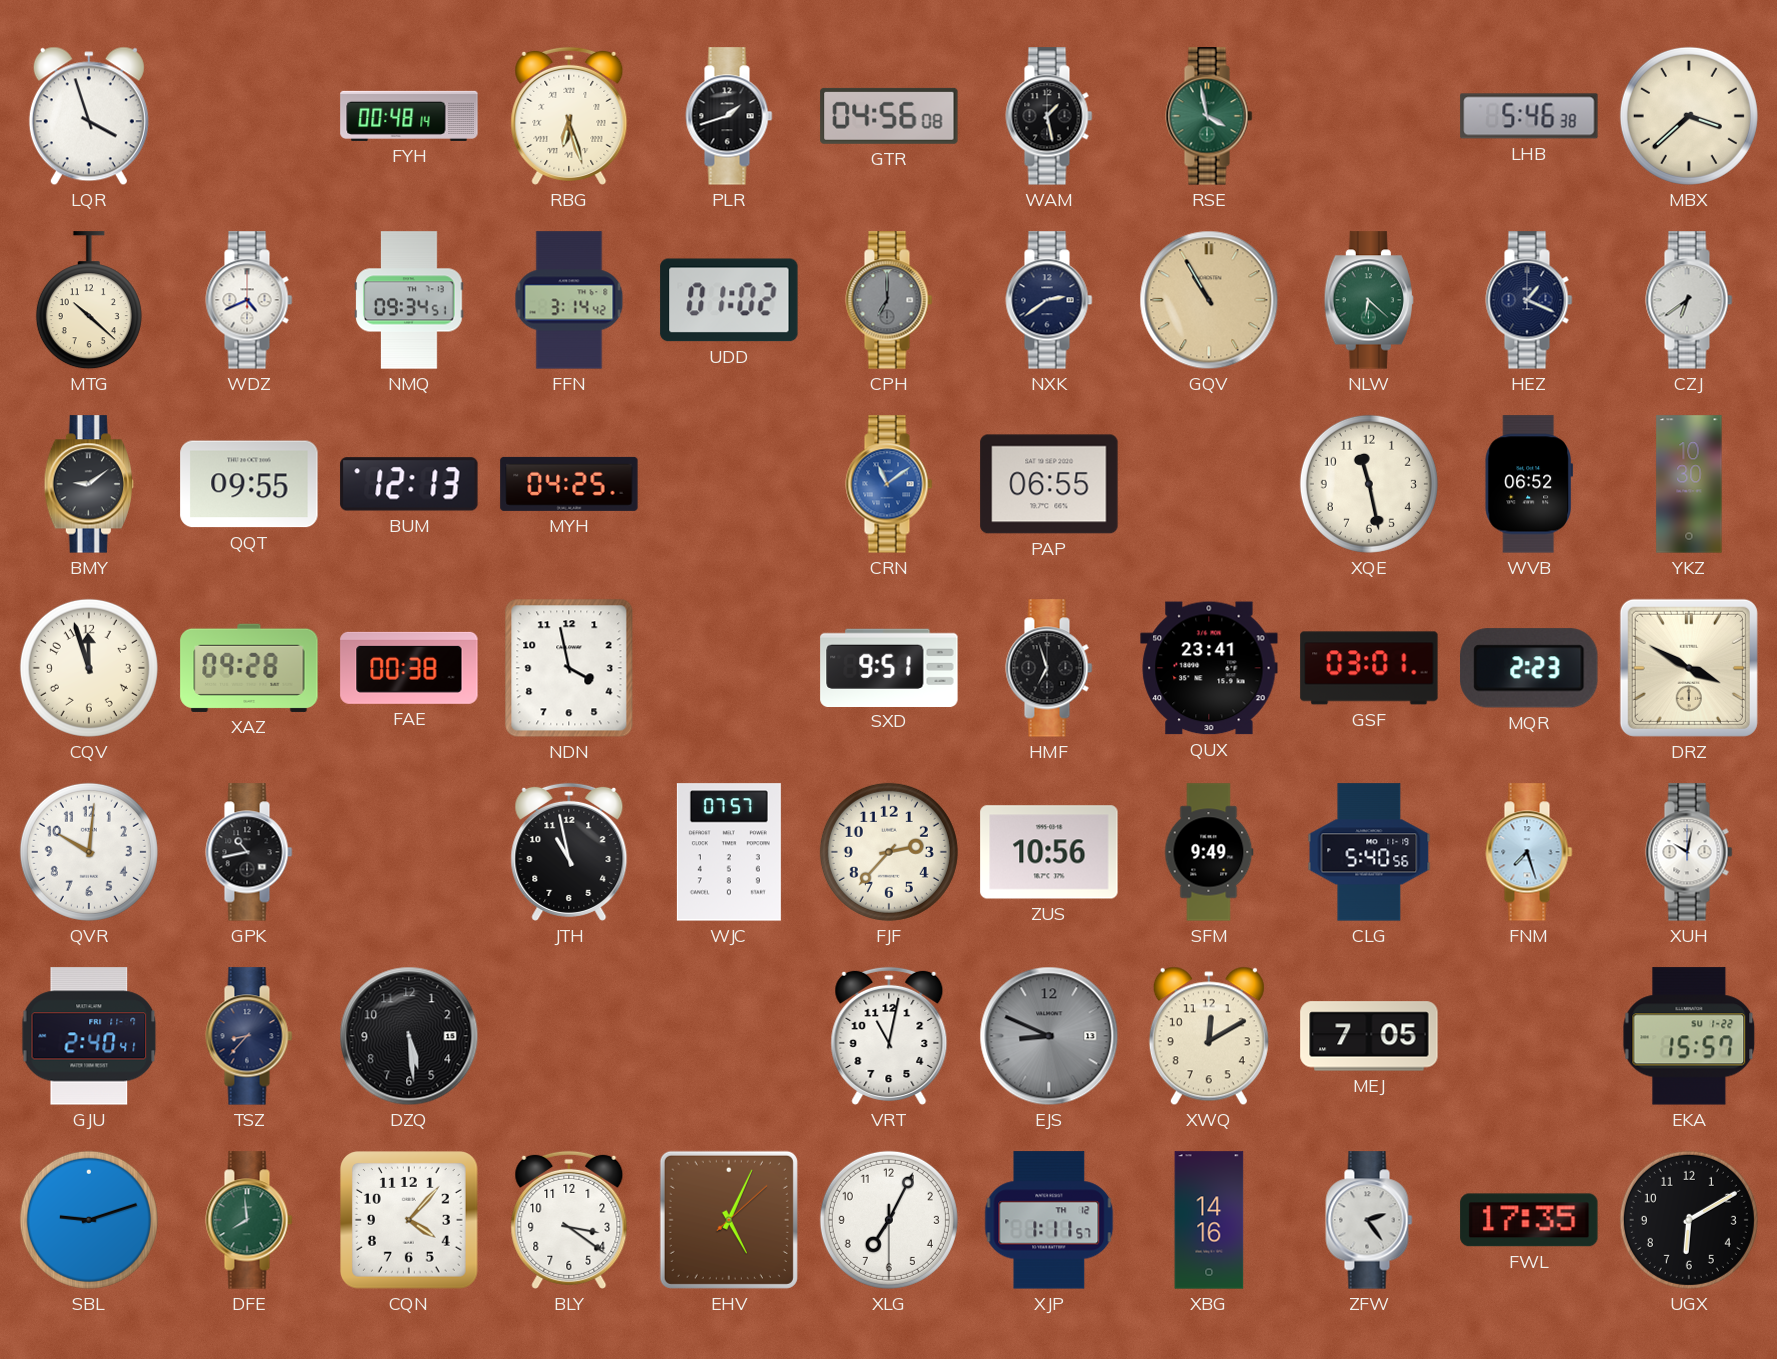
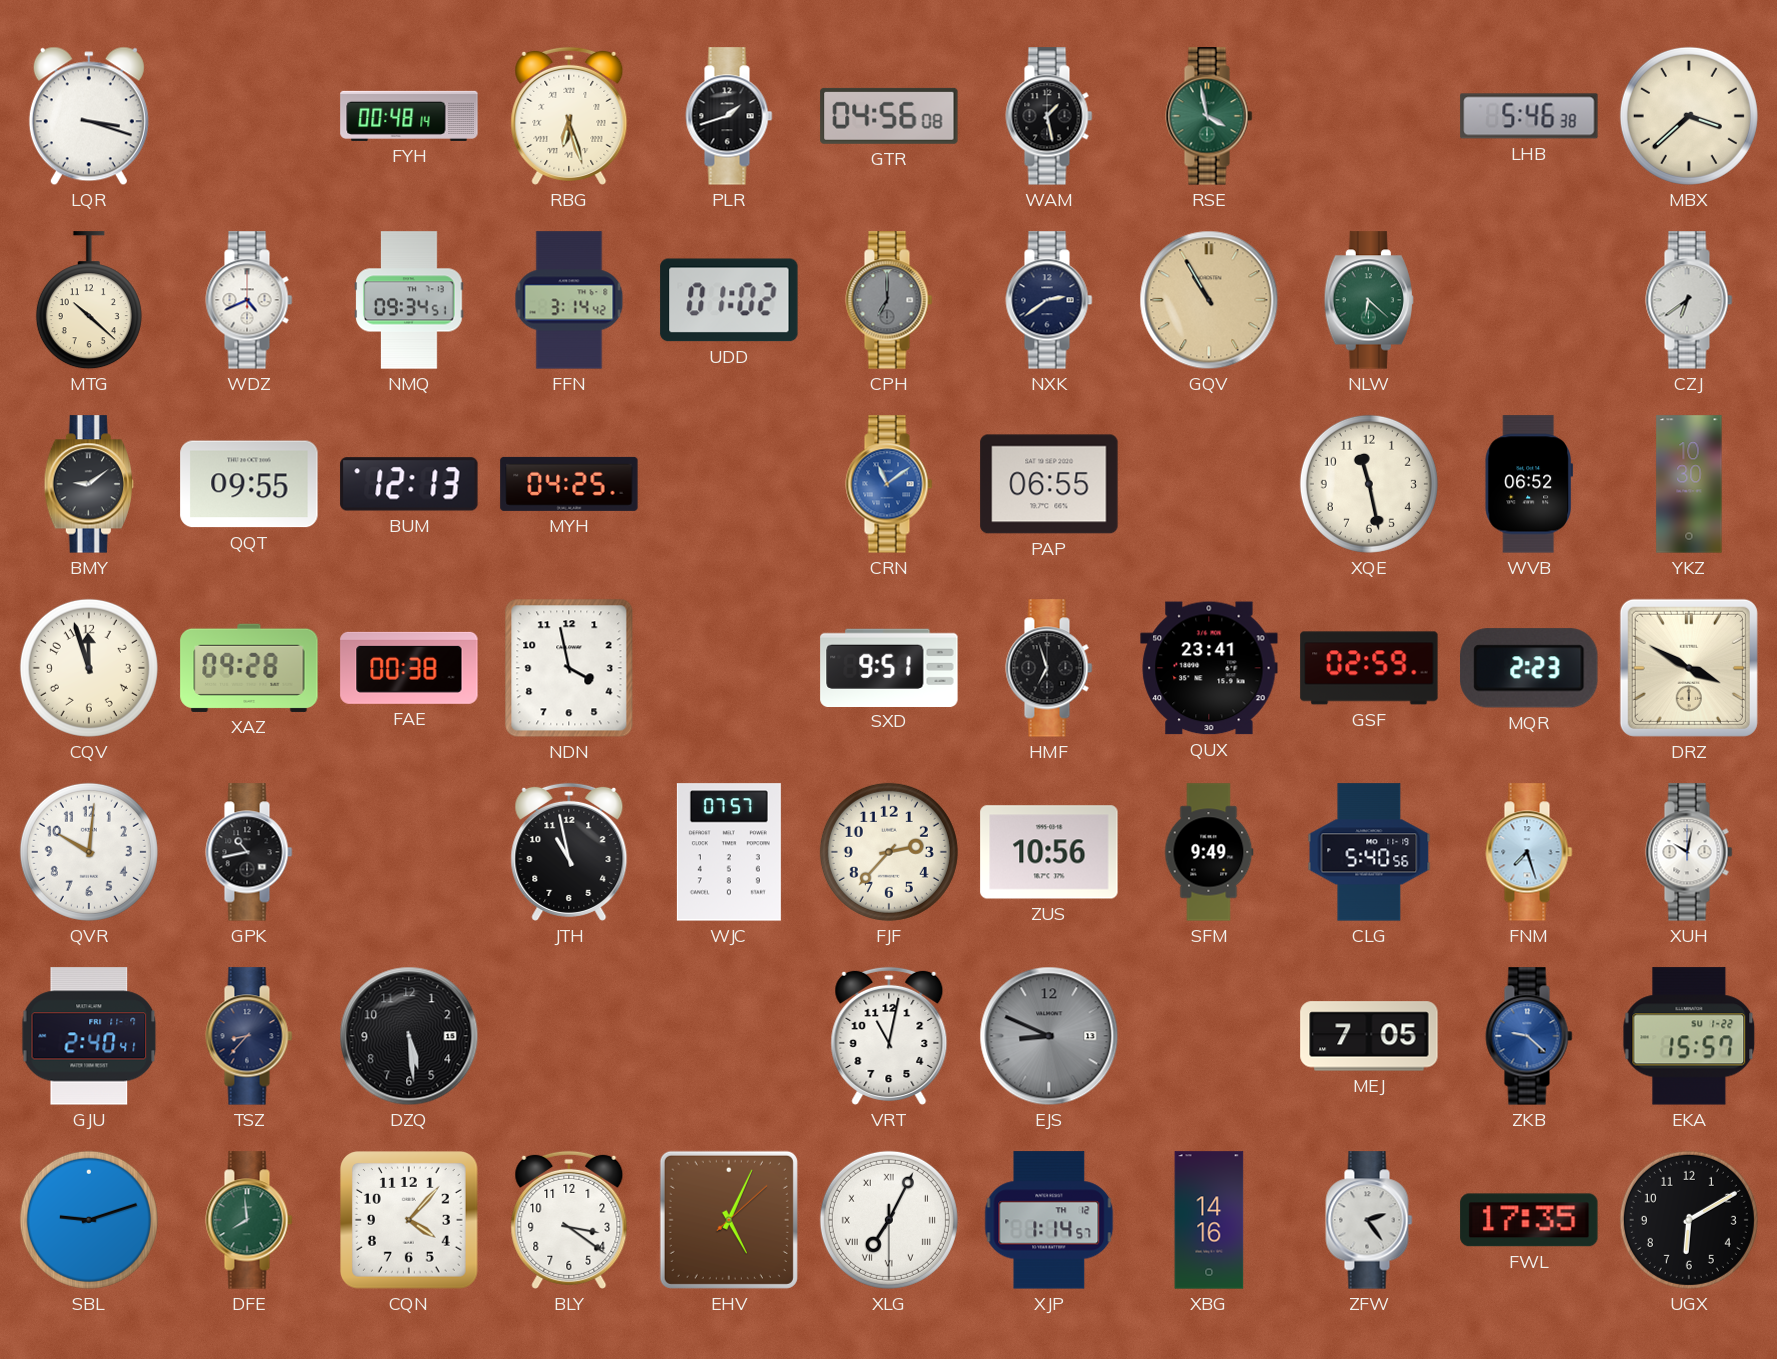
LQR: 3:57 -> 3:18 (89, 116)
HEZ: 1:19 -> none (1529, 300)
GSF: 03:01 -> 02:59 (1369, 668)
XWQ: 12:10 -> none (1209, 1036)
ZKB: none -> 9:22 (1529, 1036)
XLG numerals: Arabic -> Roman (889, 1220)
XJP: 1:11 -> 1:14 (1049, 1220)
